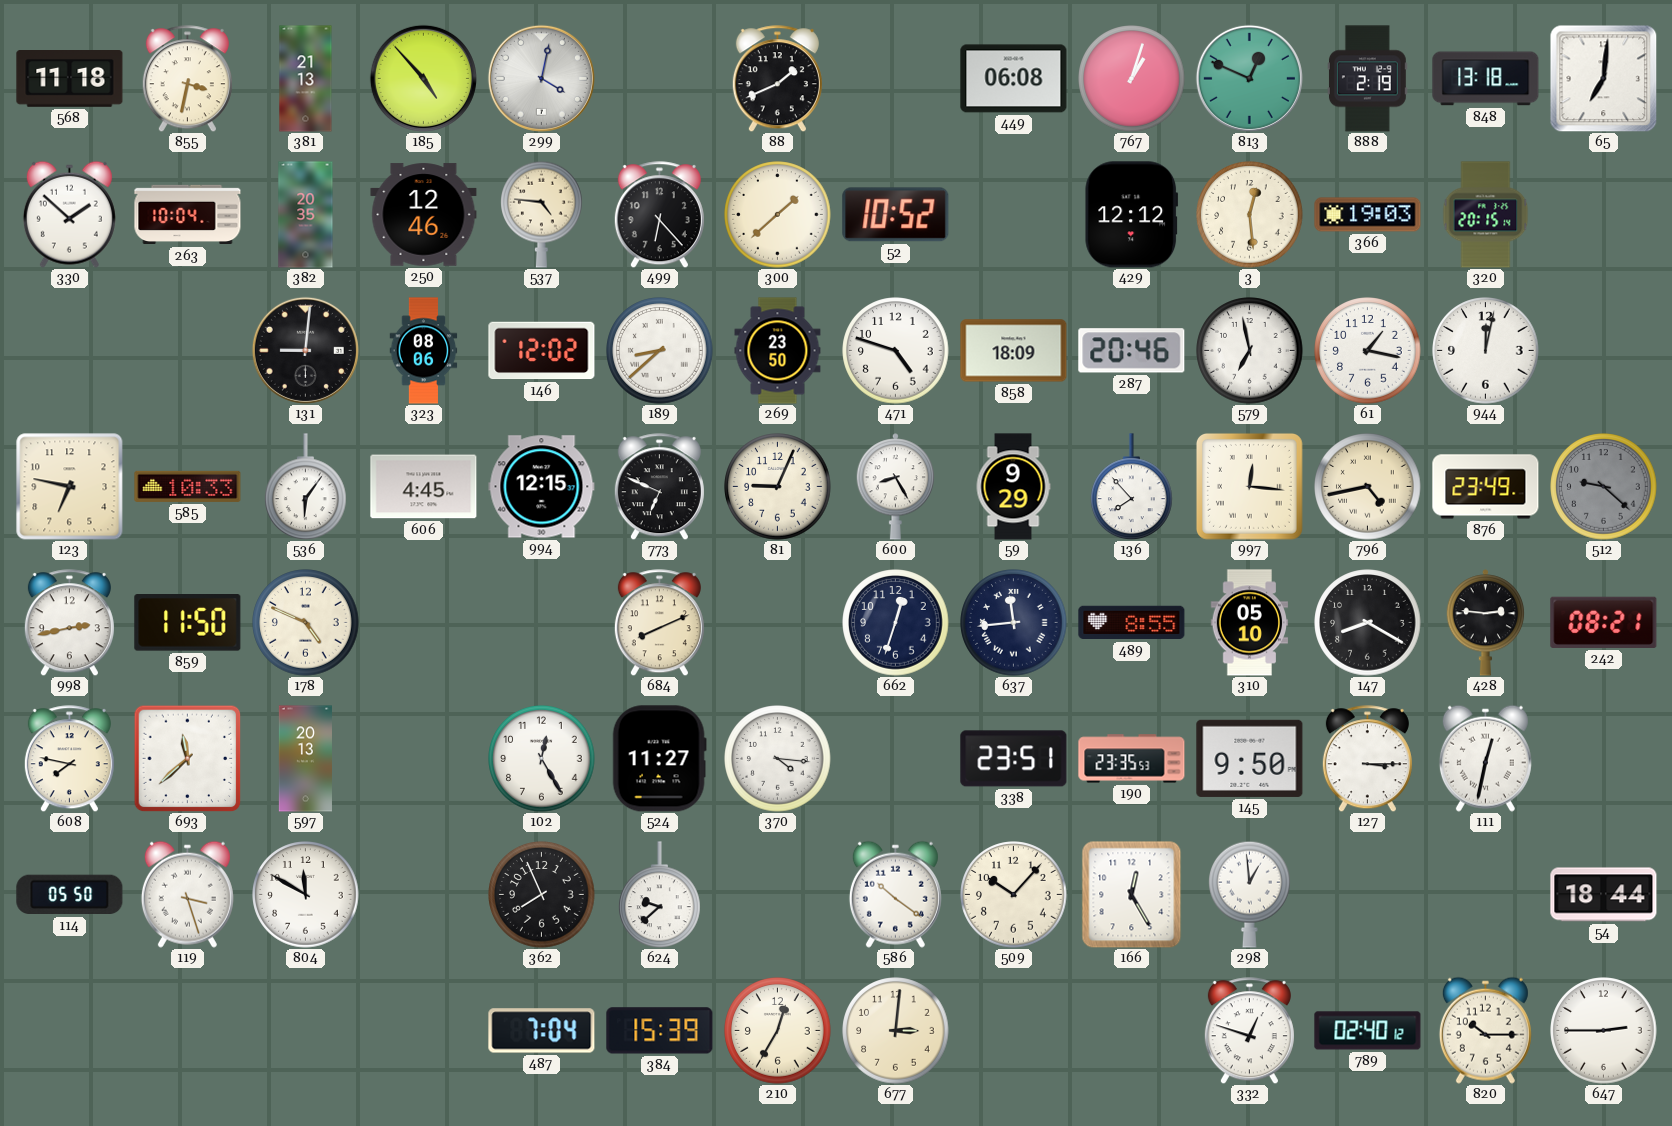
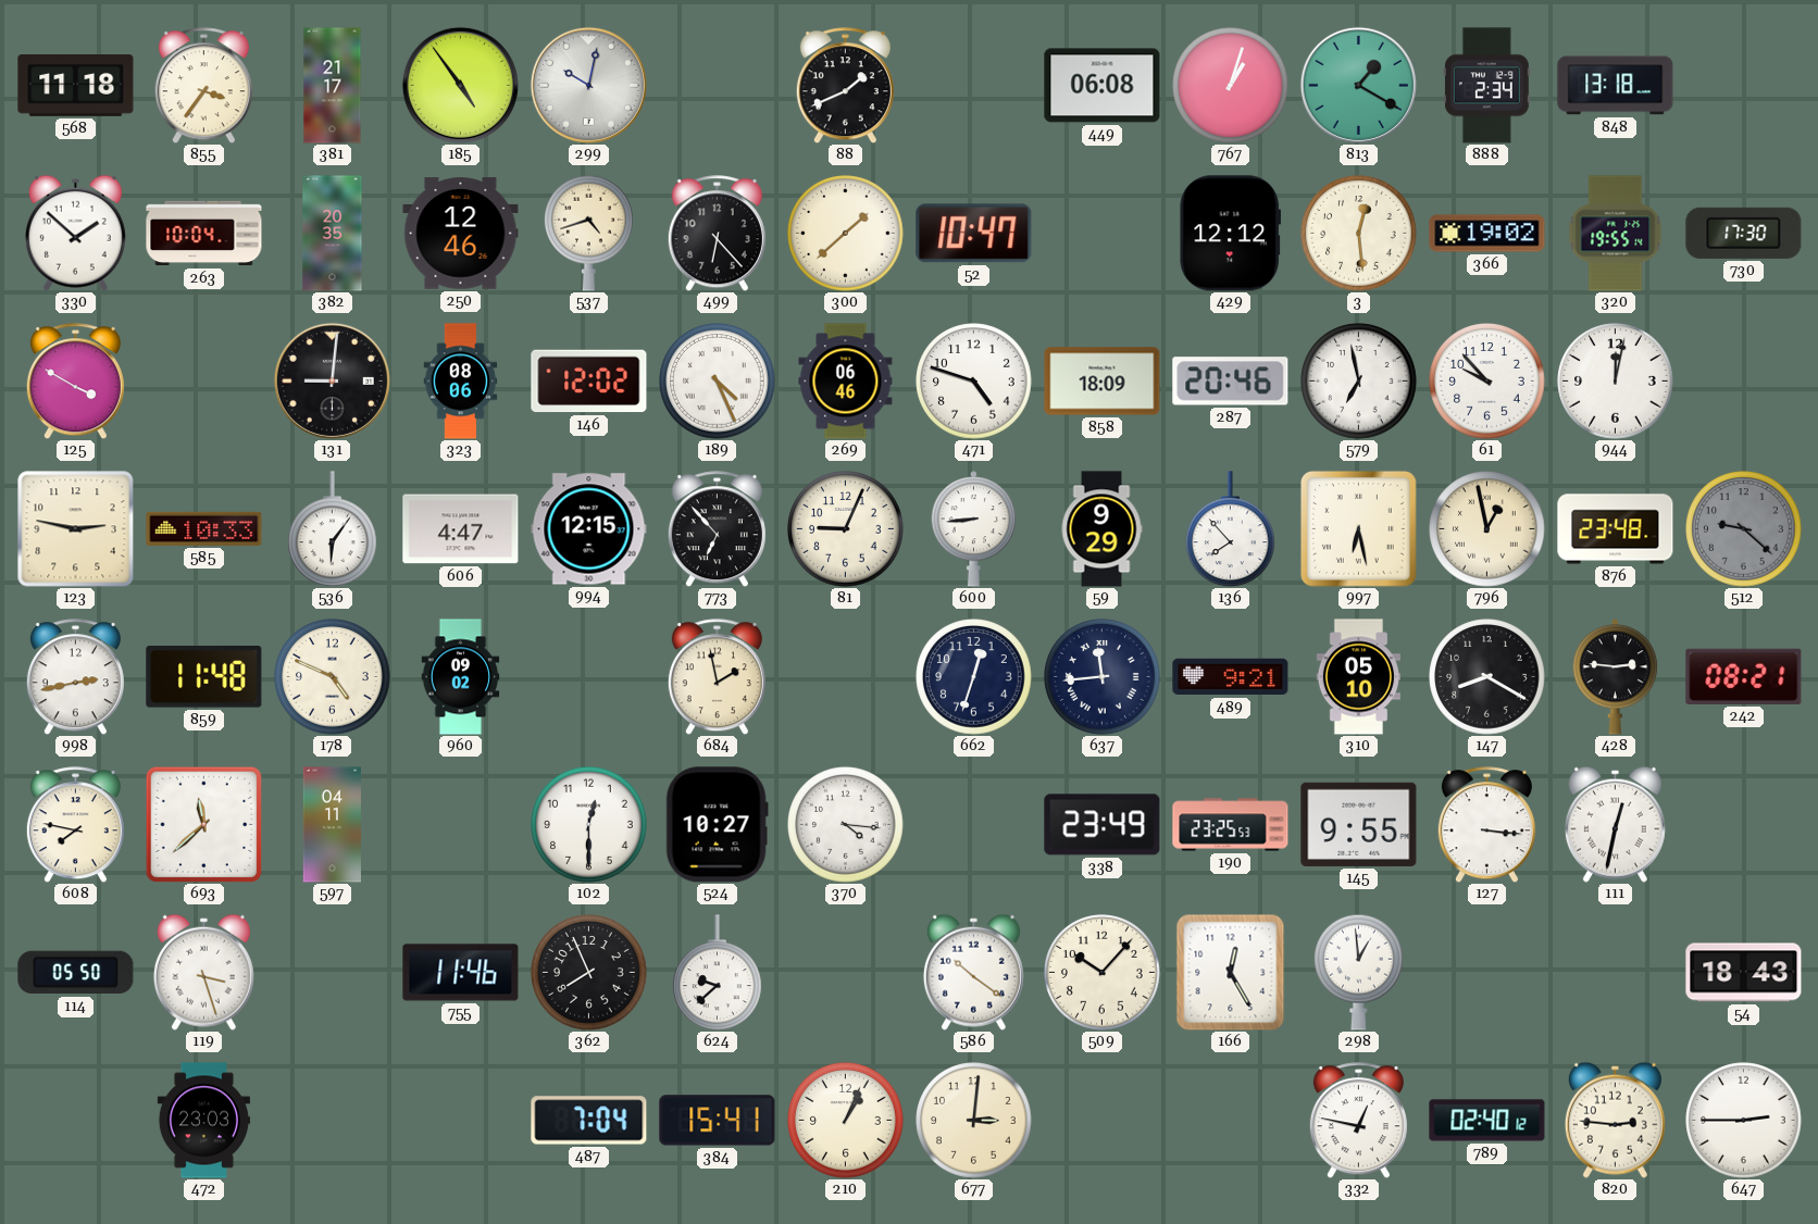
855: 3:32 -> 3:36 (203, 86)
381: 21:13 -> 21:17 (333, 86)
185: 4:53 -> 4:54 (460, 85)
299: 4:02 -> 10:02 (588, 85)
813: 12:49 -> 1:20 (1358, 85)
888: 2:19 -> 2:34 (1486, 86)
65: 7:01 -> none (1603, 78)
537: 4:46 -> 4:42 (589, 233)
52: 10:52 -> 10:47 (974, 234)
366: 19:03 -> 19:02 (1487, 234)
320: 20:15 -> 19:55 (1616, 234)
730: none -> 17:30 (1744, 233)
125: none -> 3:50 (75, 382)
189: 8:38 -> 4:26 (718, 382)
269: 23:50 -> 06:46 (846, 382)
61: 1:17 -> 9:53 (1487, 382)
123: 6:47 -> 2:47 (76, 529)
606: 4:45 -> 4:47 (461, 529)
773: 6:49 -> 6:53 (717, 529)
600: 8:25 -> 8:44 (974, 529)
997: 12:16 -> 6:28 (1358, 528)
796: 4:43 -> 12:58 (1487, 529)
876: 23:49 -> 23:48 (1616, 529)
859: 11:50 -> 11:48 (204, 677)
960: none -> 09:02 (461, 677)
684: 8:11 -> 1:58 (717, 677)
489: 8:55 -> 9:21 (1231, 677)
597: 20:13 -> 04:11 (332, 825)
102: 12:25 -> 12:30 (589, 825)
524: 11:27 -> 10:27 (717, 825)
338: 23:51 -> 23:49 (1103, 825)
190: 23:35 -> 23:25 (1231, 825)
145: 9:50 -> 9:55 (1359, 824)
127: 3:15 -> 3:16 (1486, 825)
804: 11:50 -> none (306, 895)
755: none -> 11:46 (461, 973)
54: 18:44 -> 18:43 (1744, 973)
472: none -> 23:03 (203, 1121)
384: 15:39 -> 15:41 (718, 1121)
210: 12:35 -> 1:04 (846, 1121)
332: 12:48 -> 12:47 (1358, 1121)
820: 10:15 -> 2:46 (1615, 1120)
